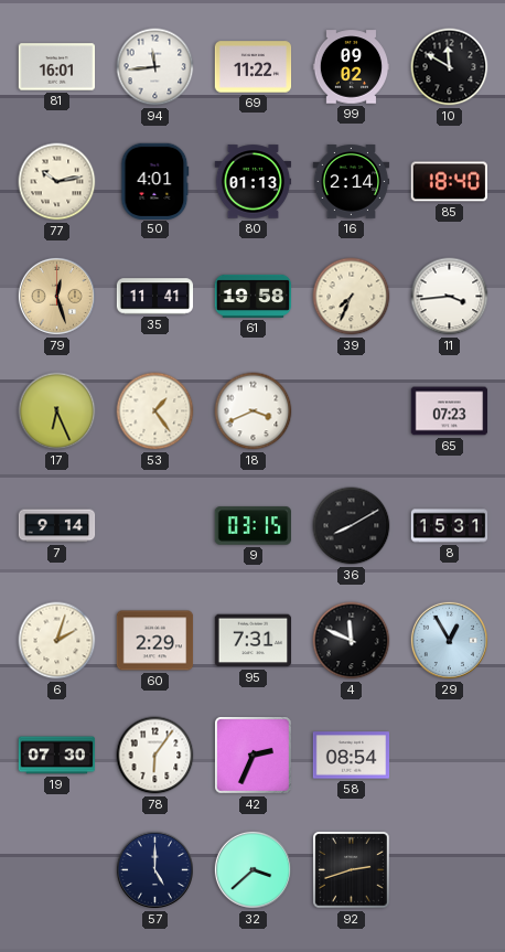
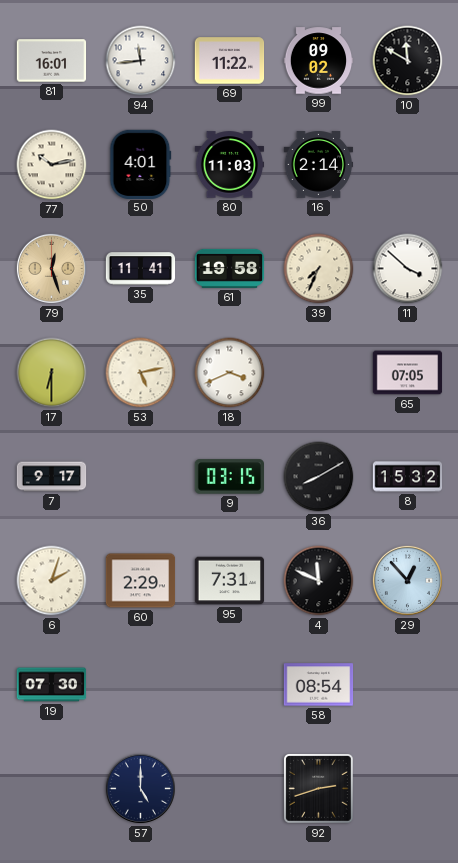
80: 01:13 -> 11:03 (230, 165)
85: 18:40 -> none (449, 182)
11: 3:44 -> 3:52 (408, 269)
17: 6:26 -> 6:30 (52, 373)
53: 1:24 -> 5:13 (141, 373)
65: 07:23 -> 07:05 (408, 373)
7: 9:14 -> 9:17 (52, 477)
8: 15:31 -> 15:32 (408, 477)
29: 12:55 -> 12:53 (407, 580)
78: 6:06 -> none (155, 756)
42: 2:34 -> none (254, 756)
32: 3:38 -> none (253, 869)
